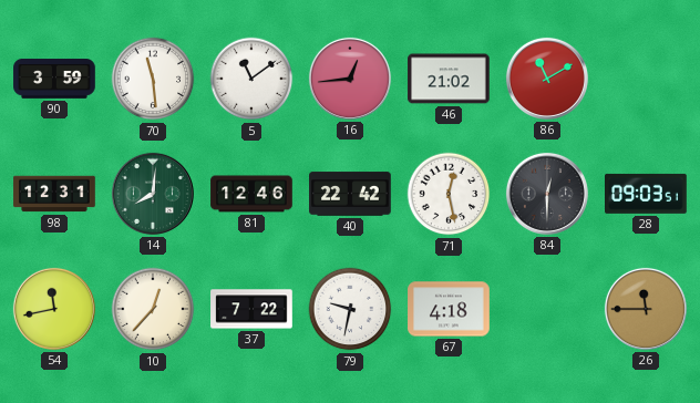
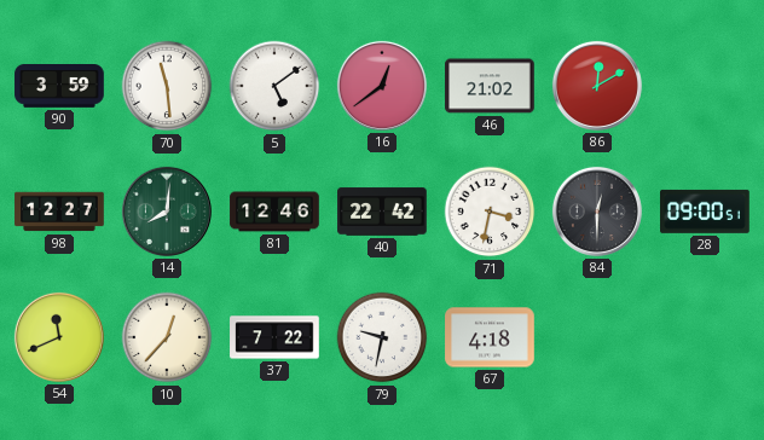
5: 11:09 -> 5:09 (274, 86)
16: 12:44 -> 12:39 (382, 86)
86: 11:10 -> 12:10 (597, 86)
98: 12:31 -> 12:27 (59, 212)
71: 12:28 -> 3:32 (490, 212)
28: 09:03 -> 09:00 (706, 212)
54: 11:43 -> 11:41 (59, 337)
26: 11:45 -> none (646, 309)
